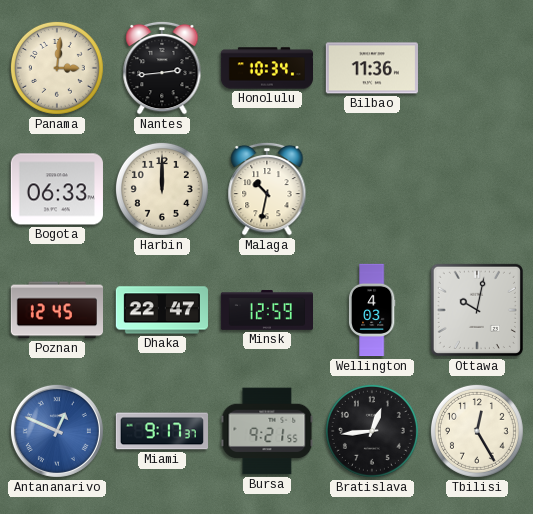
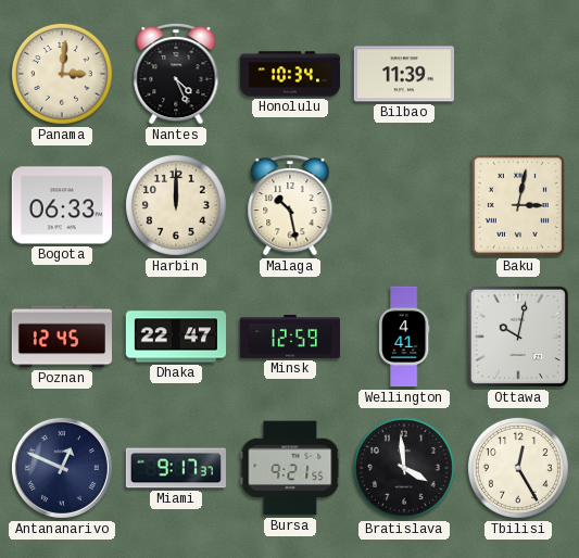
Nantes: 2:44 -> 4:26 (176, 74)
Bilbao: 11:36 -> 11:39 (404, 74)
Malaga: 10:32 -> 10:28 (290, 205)
Baku: none -> 3:02 (518, 205)
Wellington: 4:03 -> 4:41 (404, 337)
Antananarivo dial: blue -> navy (62, 468)
Bratislava: 12:44 -> 3:59 (404, 468)
